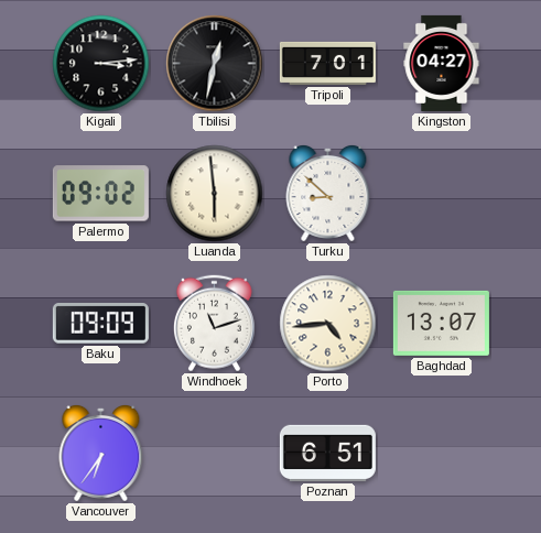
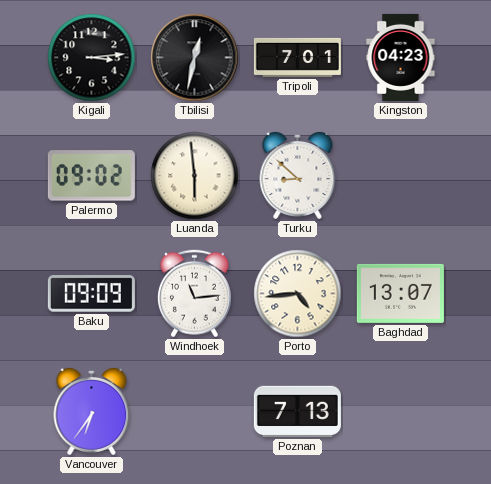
Kingston: 04:27 -> 04:23 (401, 57)
Windhoek: 11:12 -> 11:14 (194, 294)
Poznan: 6:51 -> 7:13 (297, 411)
